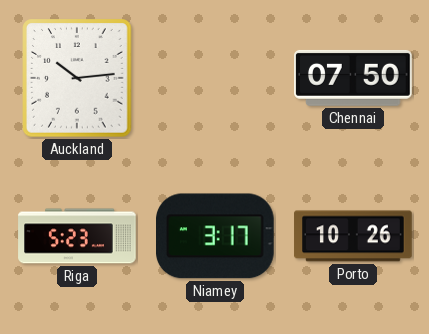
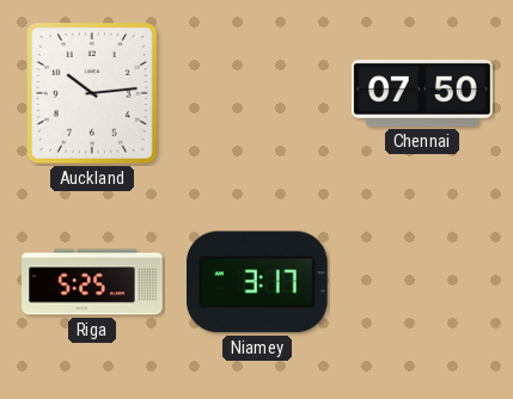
Riga: 5:23 -> 5:25 (92, 282)
Porto: 10:26 -> none (353, 236)
